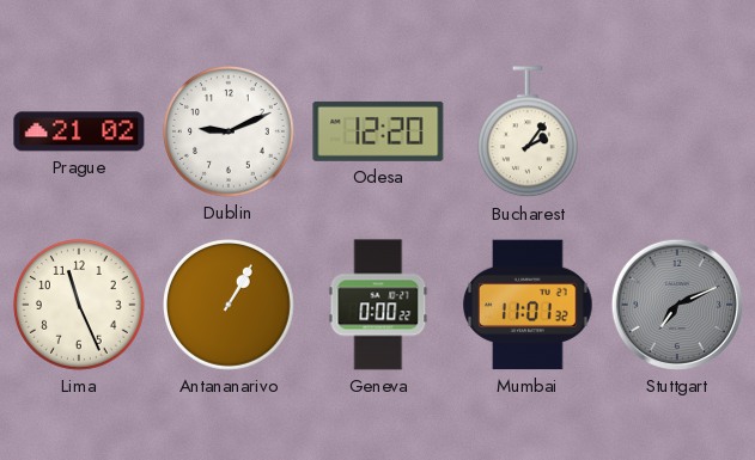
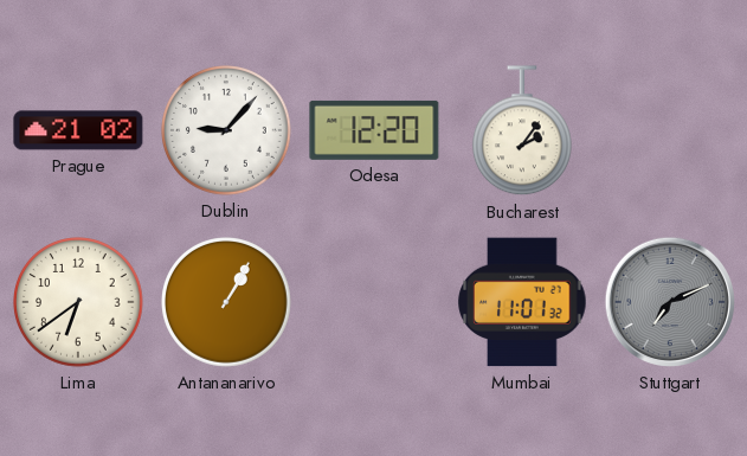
Dublin: 9:11 -> 9:07 (227, 131)
Lima: 11:26 -> 6:39 (79, 303)
Geneva: 0:00 -> none (378, 305)
